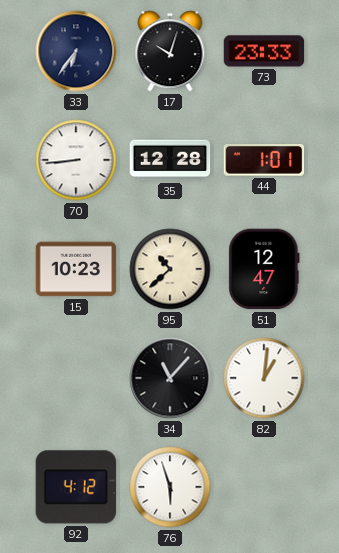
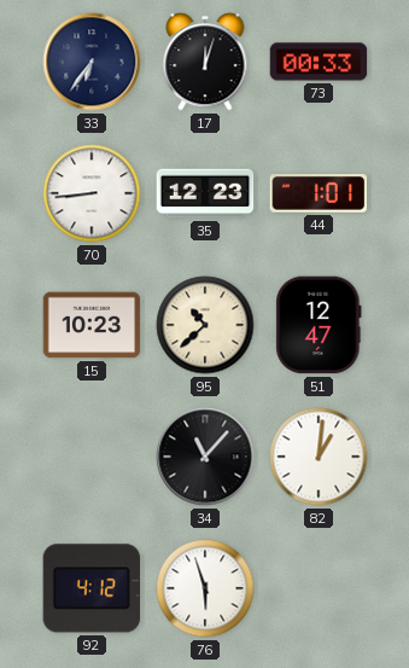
17: 10:03 -> 12:03 (205, 62)
73: 23:33 -> 00:33 (319, 62)
35: 12:28 -> 12:23 (205, 193)
